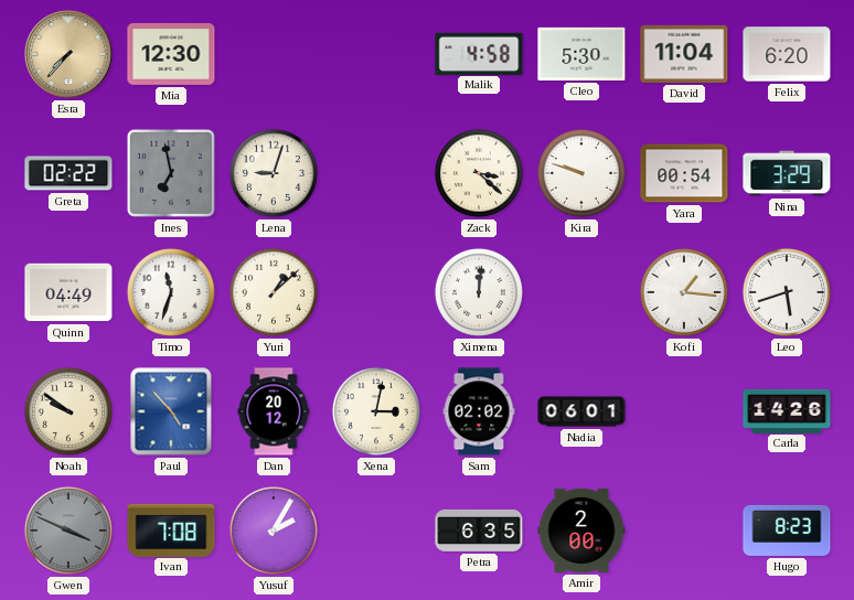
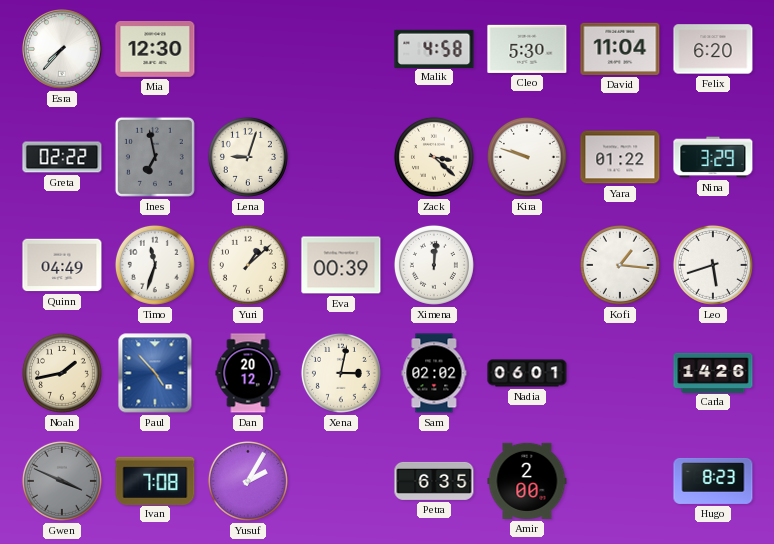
Esra dial: champagne -> white (62, 49)
Yara: 00:54 -> 01:22 (620, 157)
Eva: none -> 00:39 (341, 265)
Noah: 9:51 -> 1:43 (62, 373)
